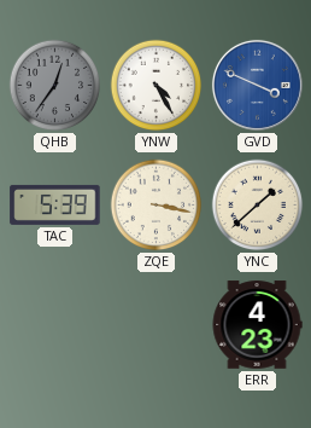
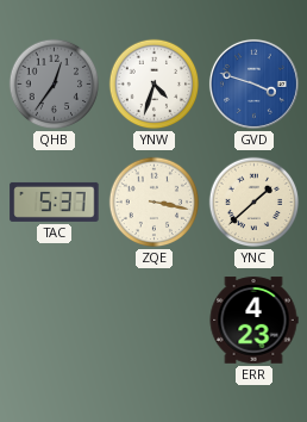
YNW: 4:25 -> 4:33 (155, 85)
GVD: 3:49 -> 3:48 (253, 83)
TAC: 5:39 -> 5:37 (55, 201)
